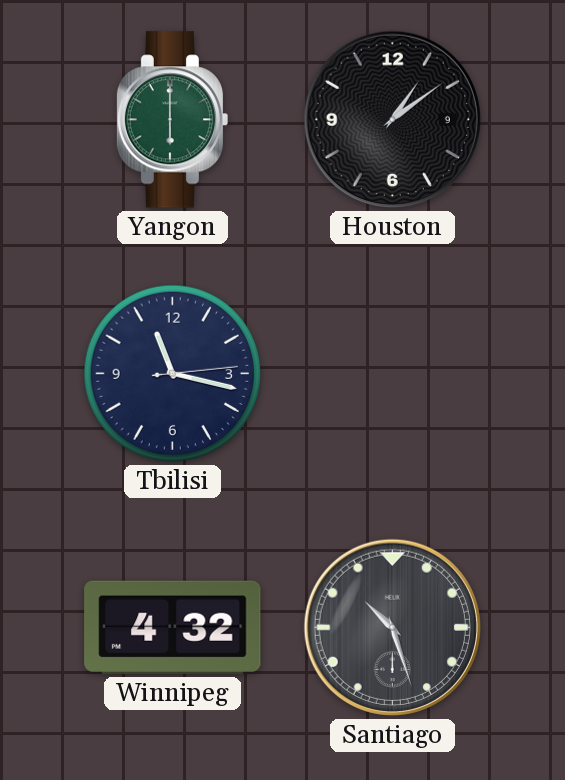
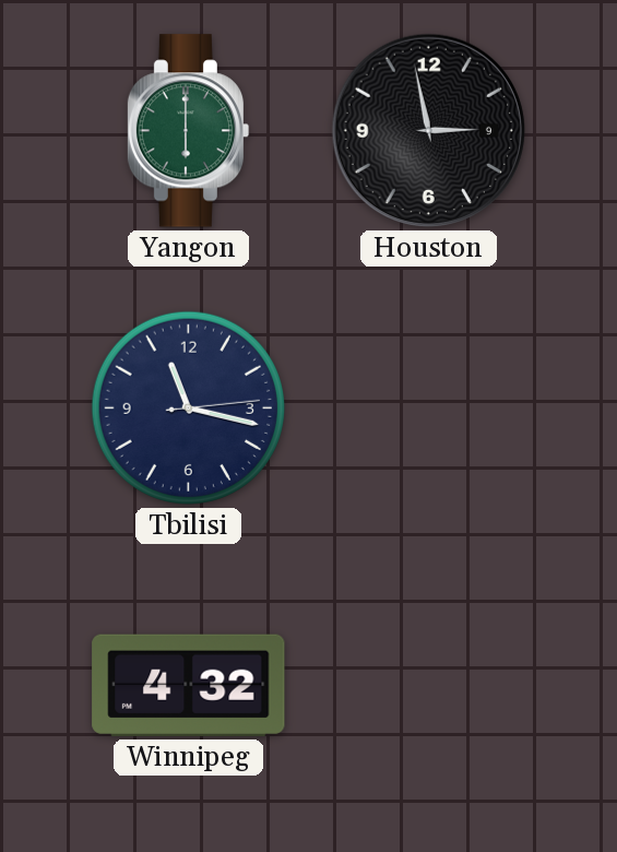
Houston: 1:09 -> 2:58 (428, 130)
Santiago: 10:27 -> none (392, 627)
